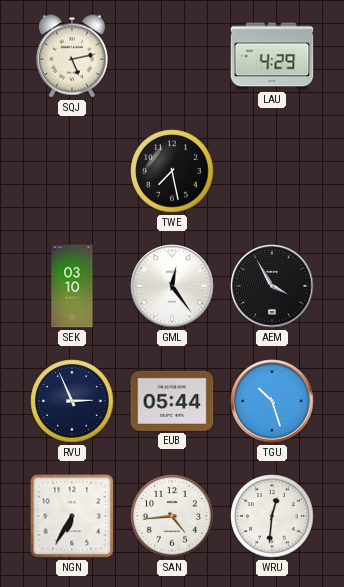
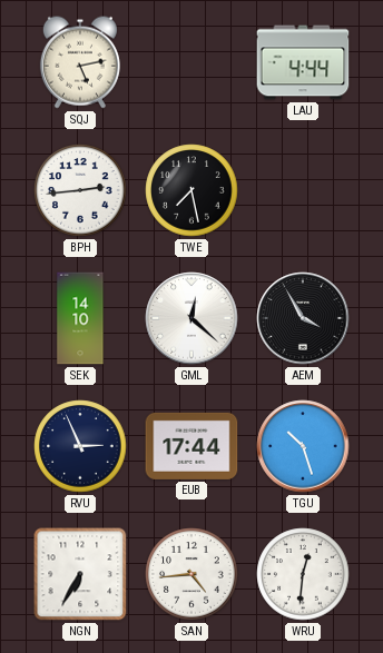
LAU: 4:29 -> 4:44 (303, 62)
BPH: none -> 2:44 (80, 190)
SEK: 03:10 -> 14:10 (80, 318)
GML: 12:24 -> 12:22 (191, 318)
EUB: 05:44 -> 17:44 (191, 446)
